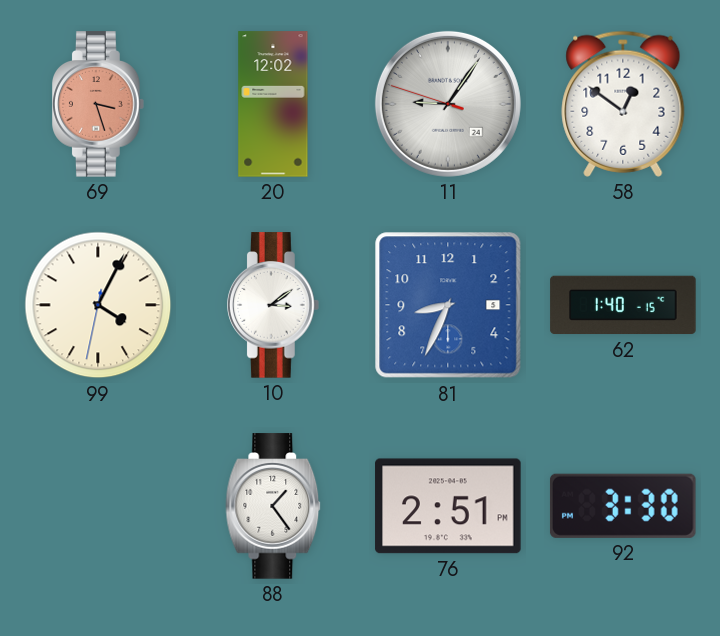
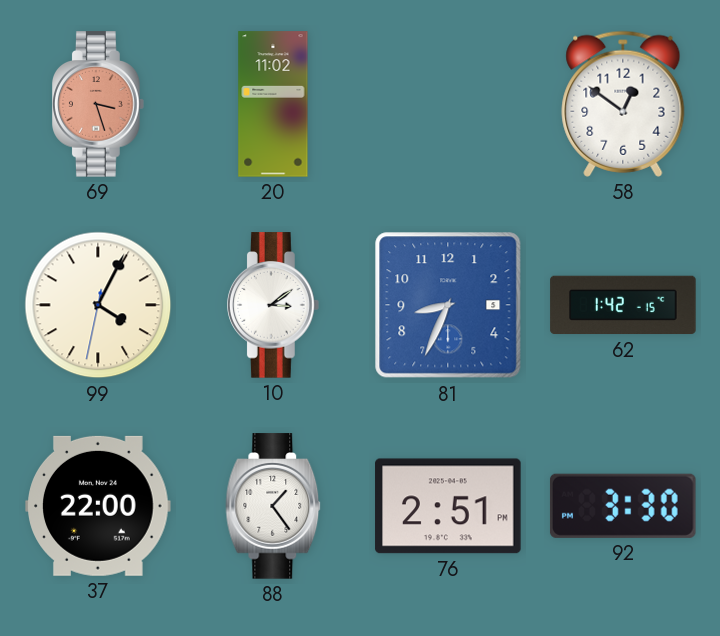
20: 12:02 -> 11:02 (273, 104)
11: 9:05 -> none (448, 104)
62: 1:40 -> 1:42 (623, 305)
37: none -> 22:00 (98, 506)
